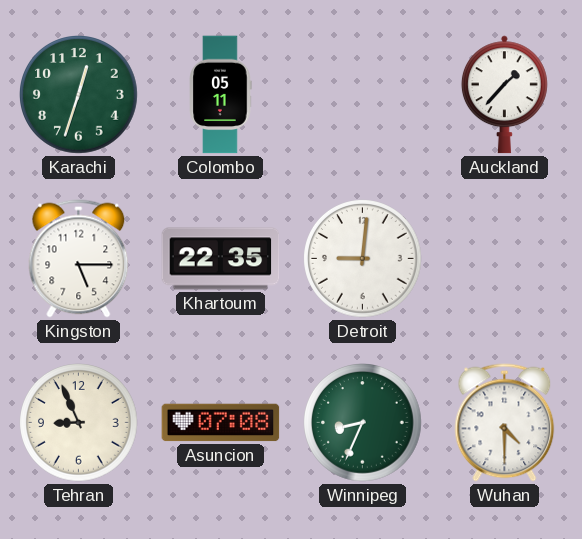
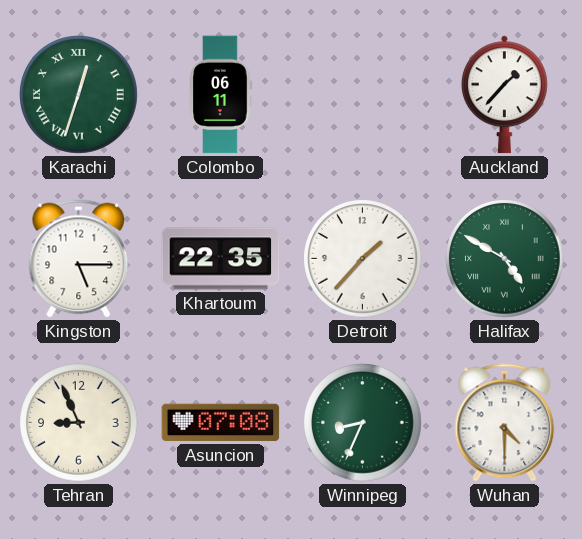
Karachi numerals: Arabic -> Roman (79, 95)
Colombo: 05:11 -> 06:11 (220, 95)
Detroit: 9:01 -> 1:37 (363, 259)
Halifax: none -> 4:50 (505, 259)
